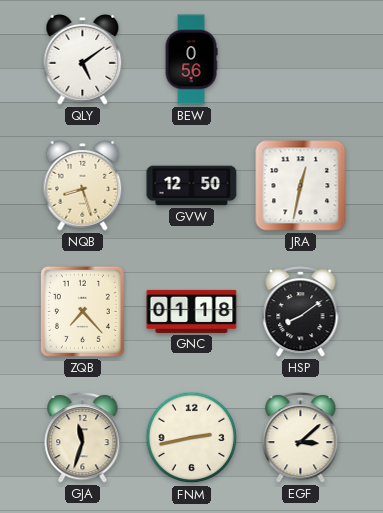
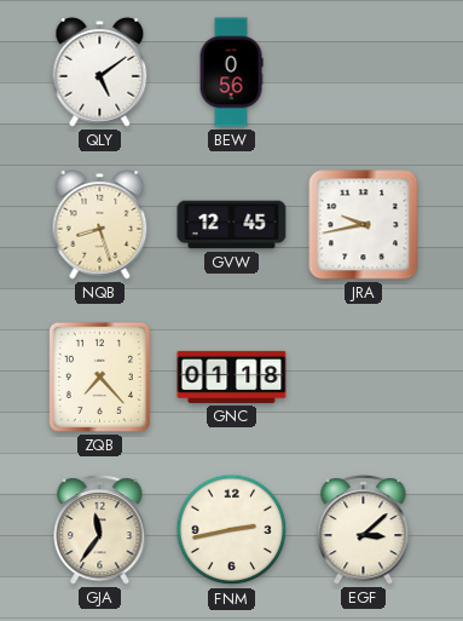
GVW: 12:50 -> 12:45 (232, 225)
JRA: 12:32 -> 9:43 (364, 225)
HSP: 8:09 -> none (301, 312)
GJA: 11:33 -> 11:36 (100, 530)
